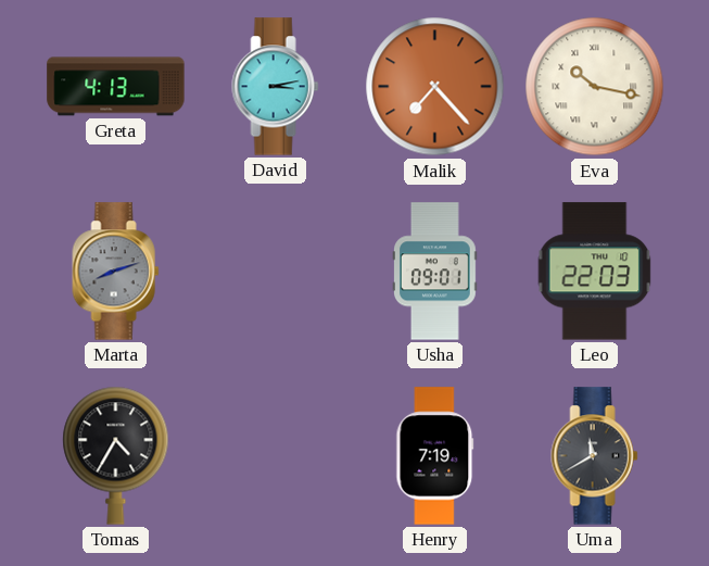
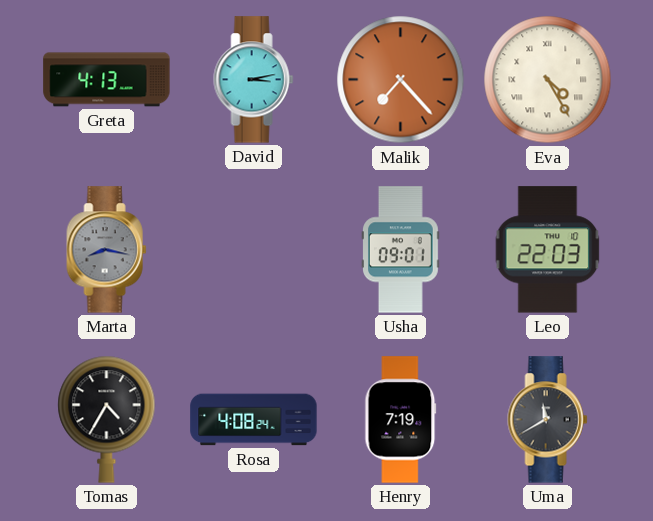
Eva: 10:17 -> 4:25 (548, 80)
Marta: 8:12 -> 8:17 (107, 250)
Rosa: none -> 4:08 (254, 420)
